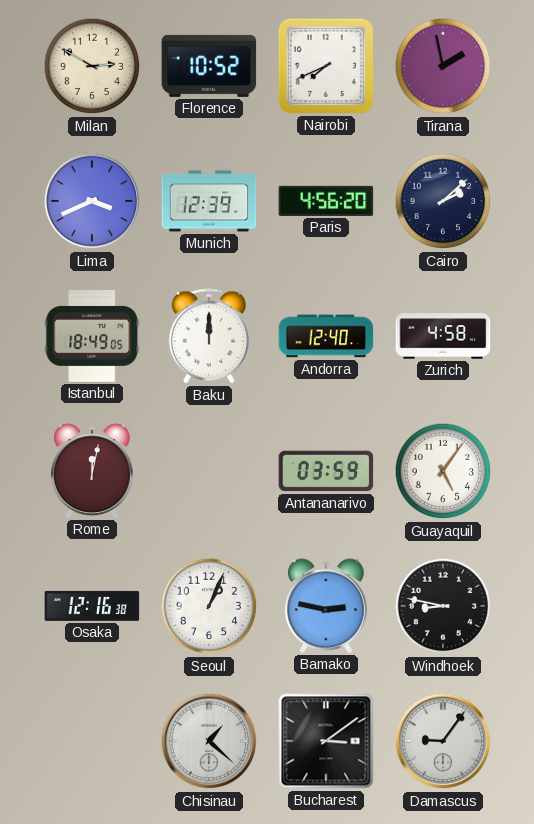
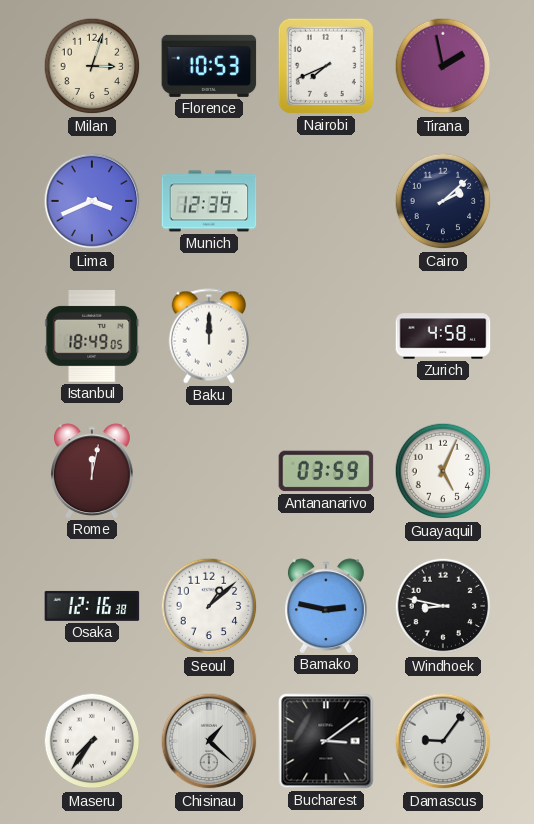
Milan: 2:50 -> 3:03 (92, 66)
Florence: 10:52 -> 10:53 (209, 66)
Paris: 4:56 -> none (326, 201)
Andorra: 12:40 -> none (326, 336)
Guayaquil: 5:06 -> 5:04 (443, 471)
Seoul: 1:04 -> 1:08 (209, 606)
Maseru: none -> 7:36 (92, 741)
